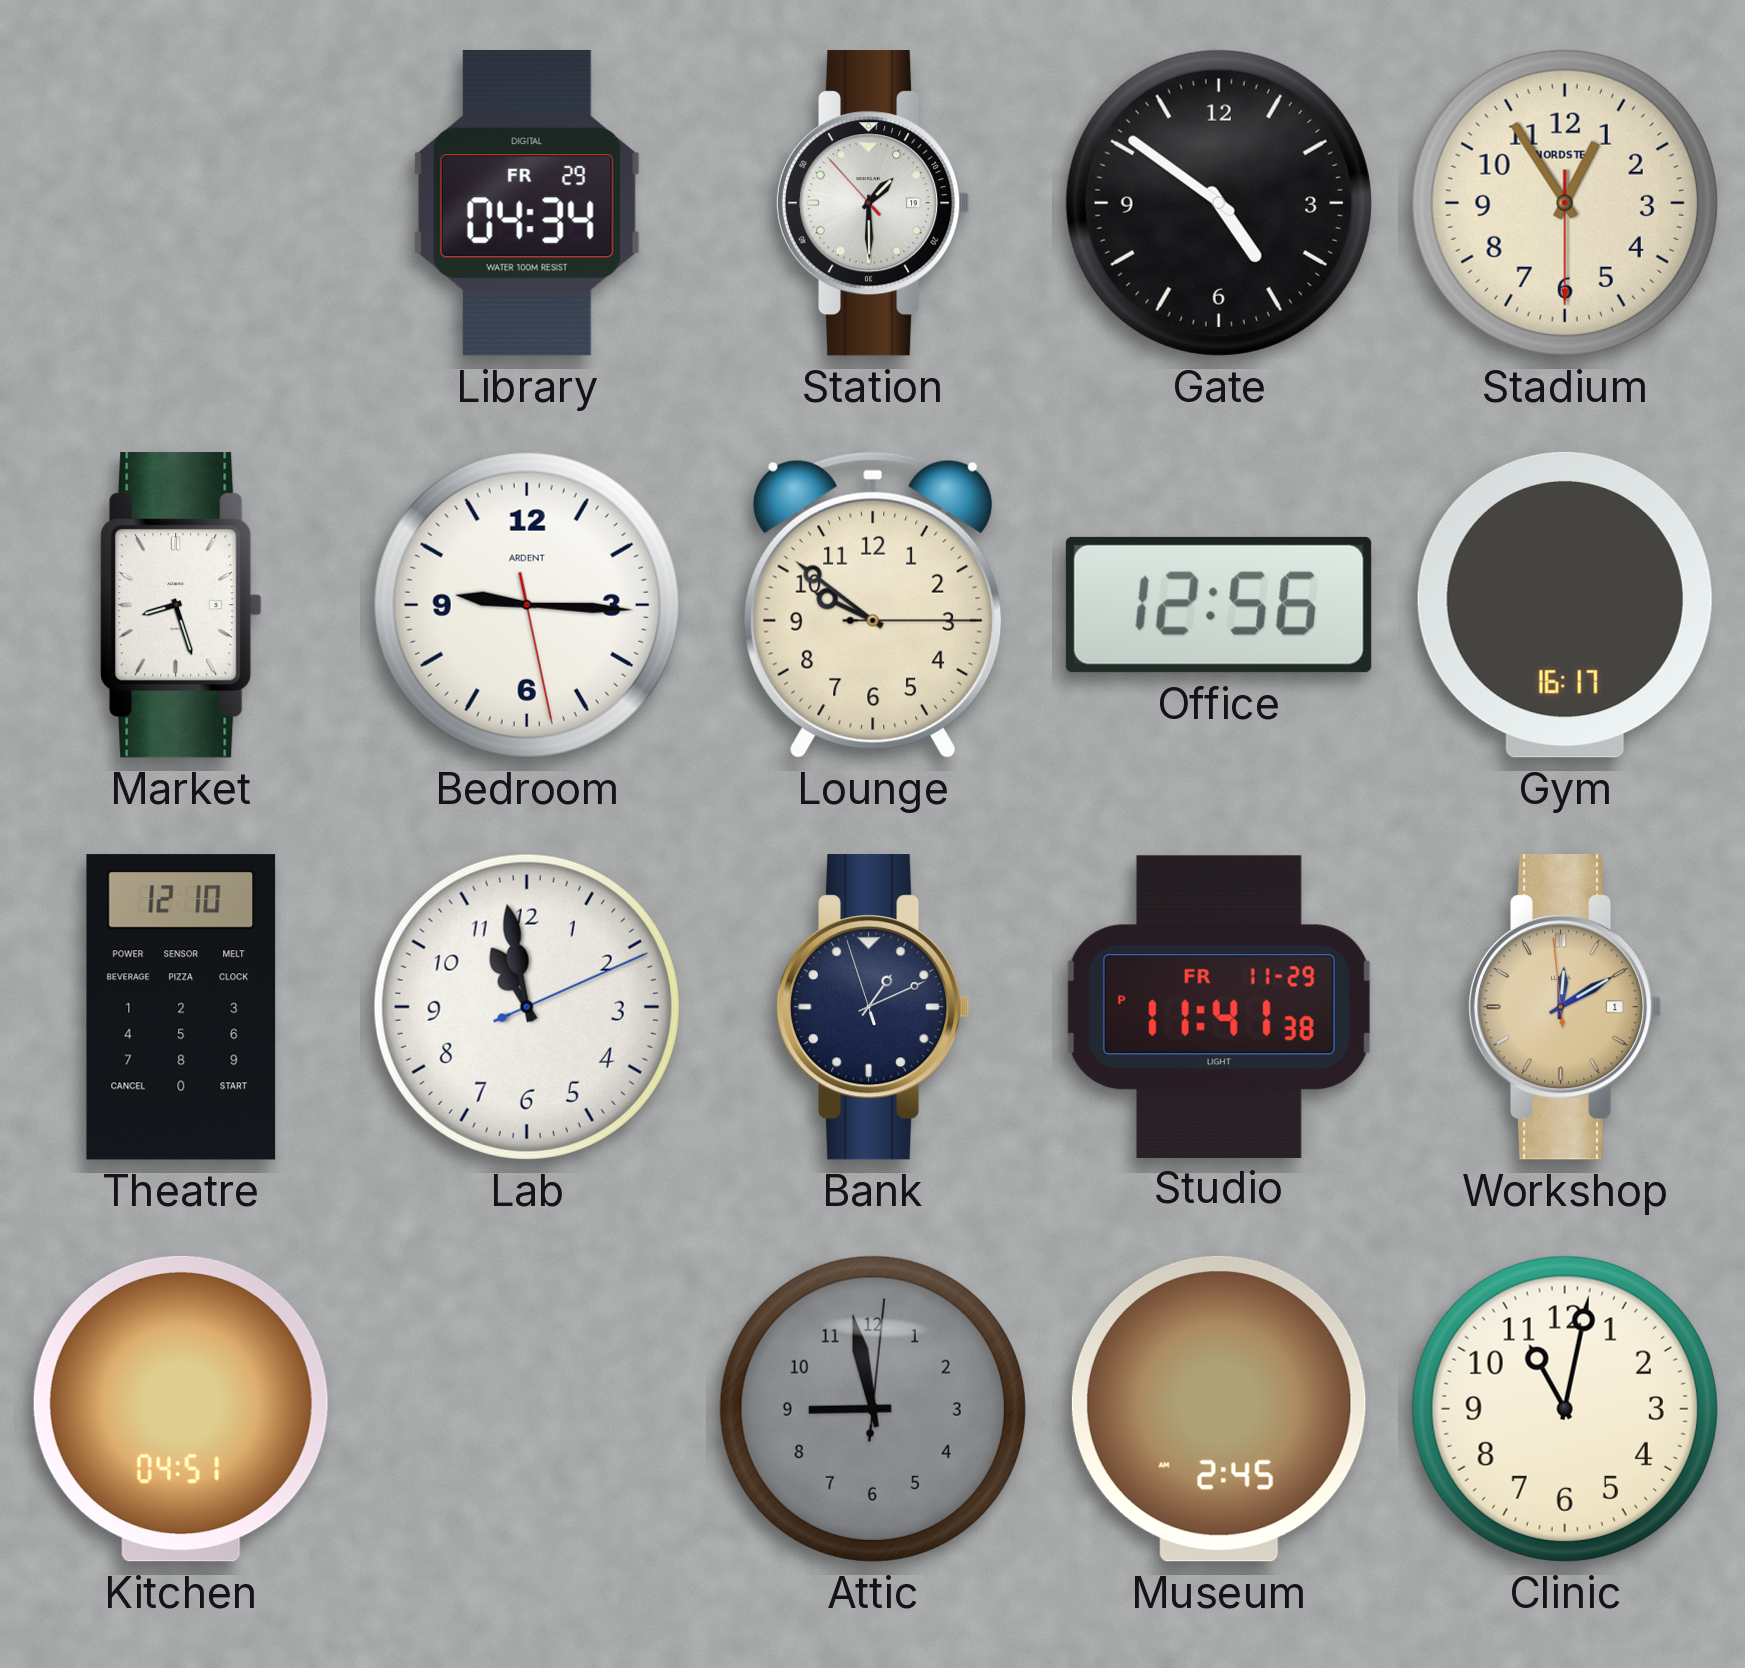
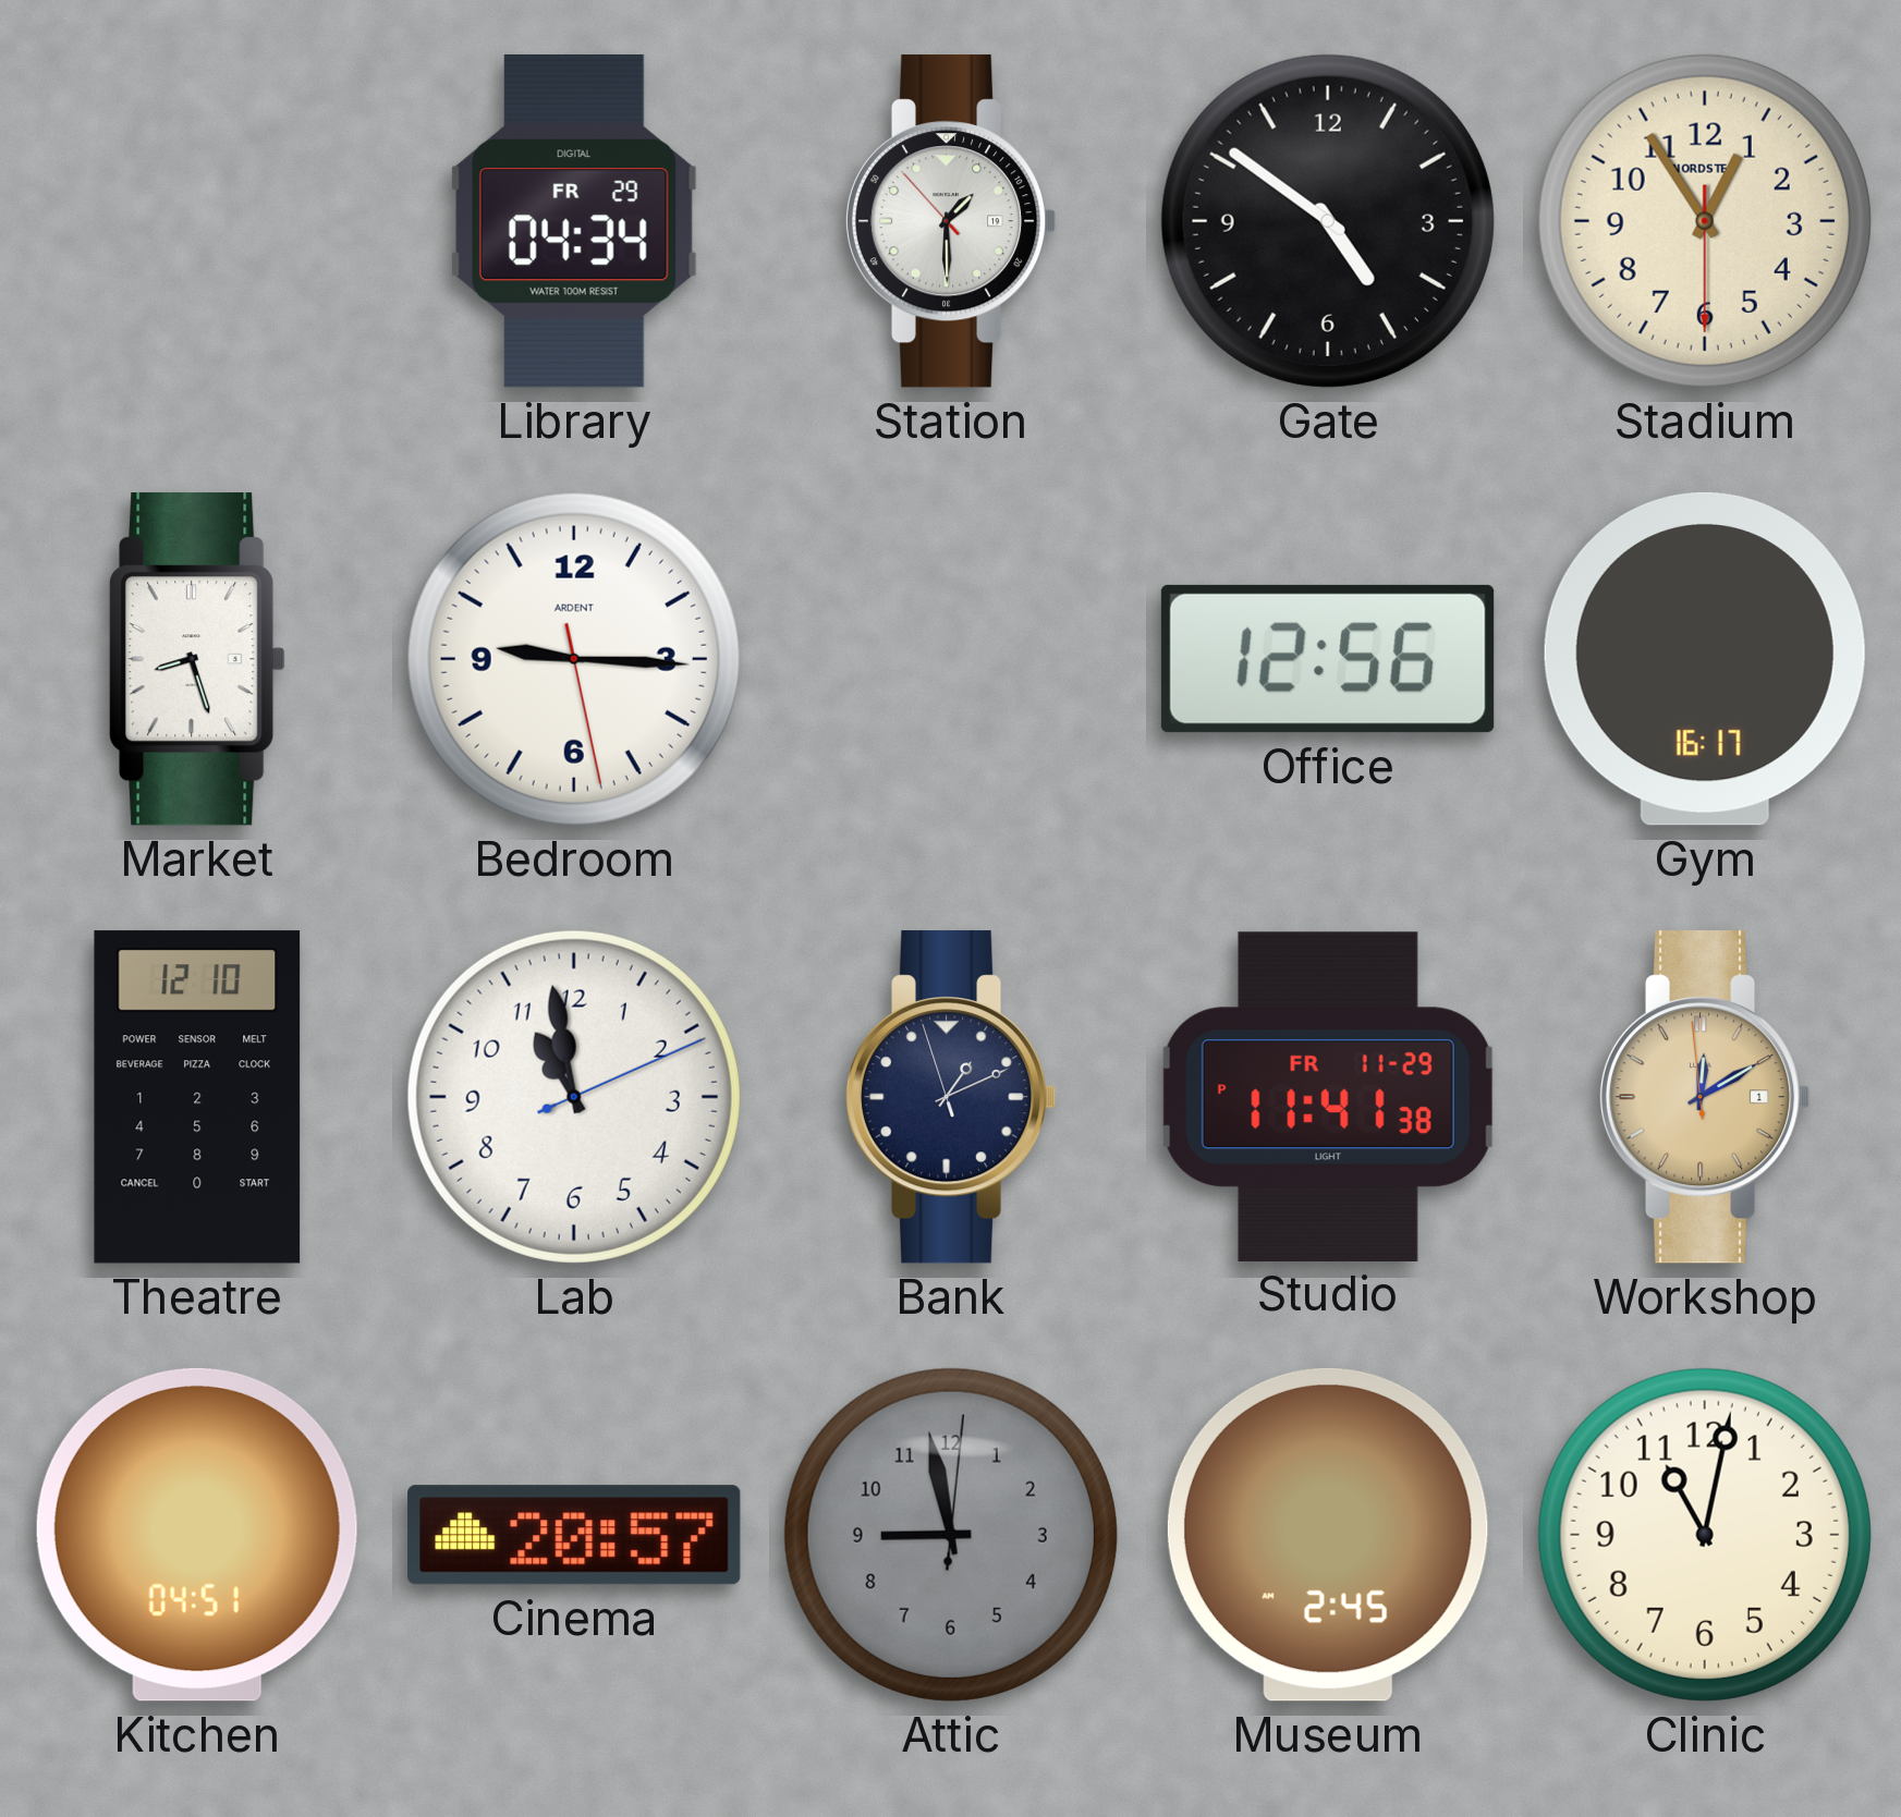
Lounge: 9:51 -> none (873, 605)
Cinema: none -> 20:57 (574, 1535)
